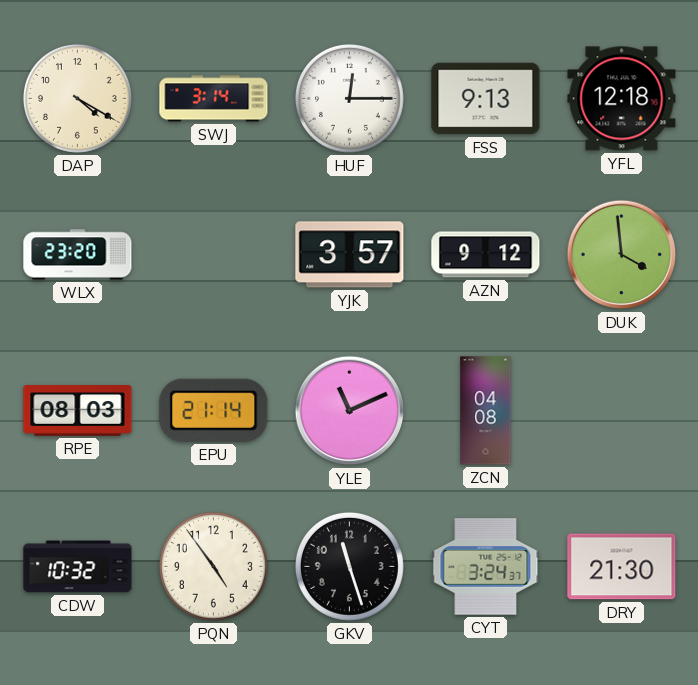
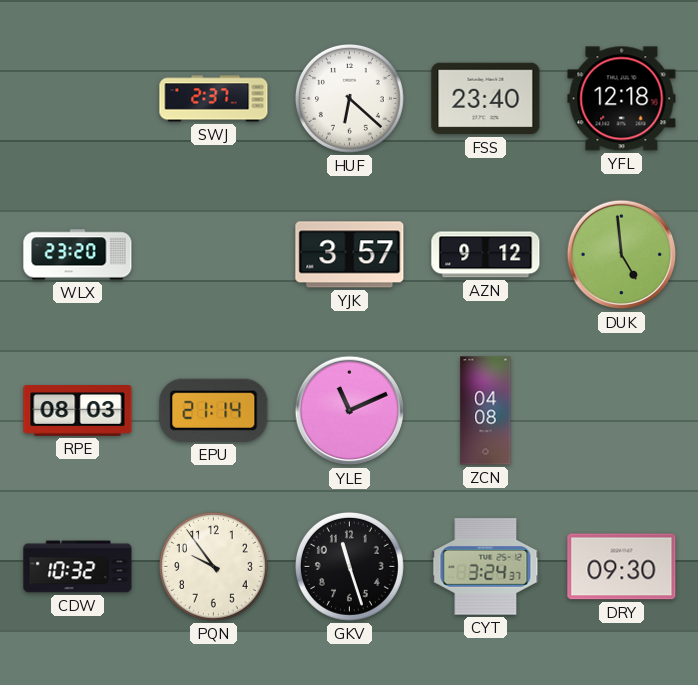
DAP: 4:20 -> none (77, 98)
SWJ: 3:14 -> 2:37 (214, 99)
HUF: 12:15 -> 6:22 (349, 98)
FSS: 9:13 -> 23:40 (486, 99)
DUK: 3:59 -> 4:59 (622, 255)
PQN: 4:54 -> 9:54 (213, 566)
DRY: 21:30 -> 09:30 (622, 567)
